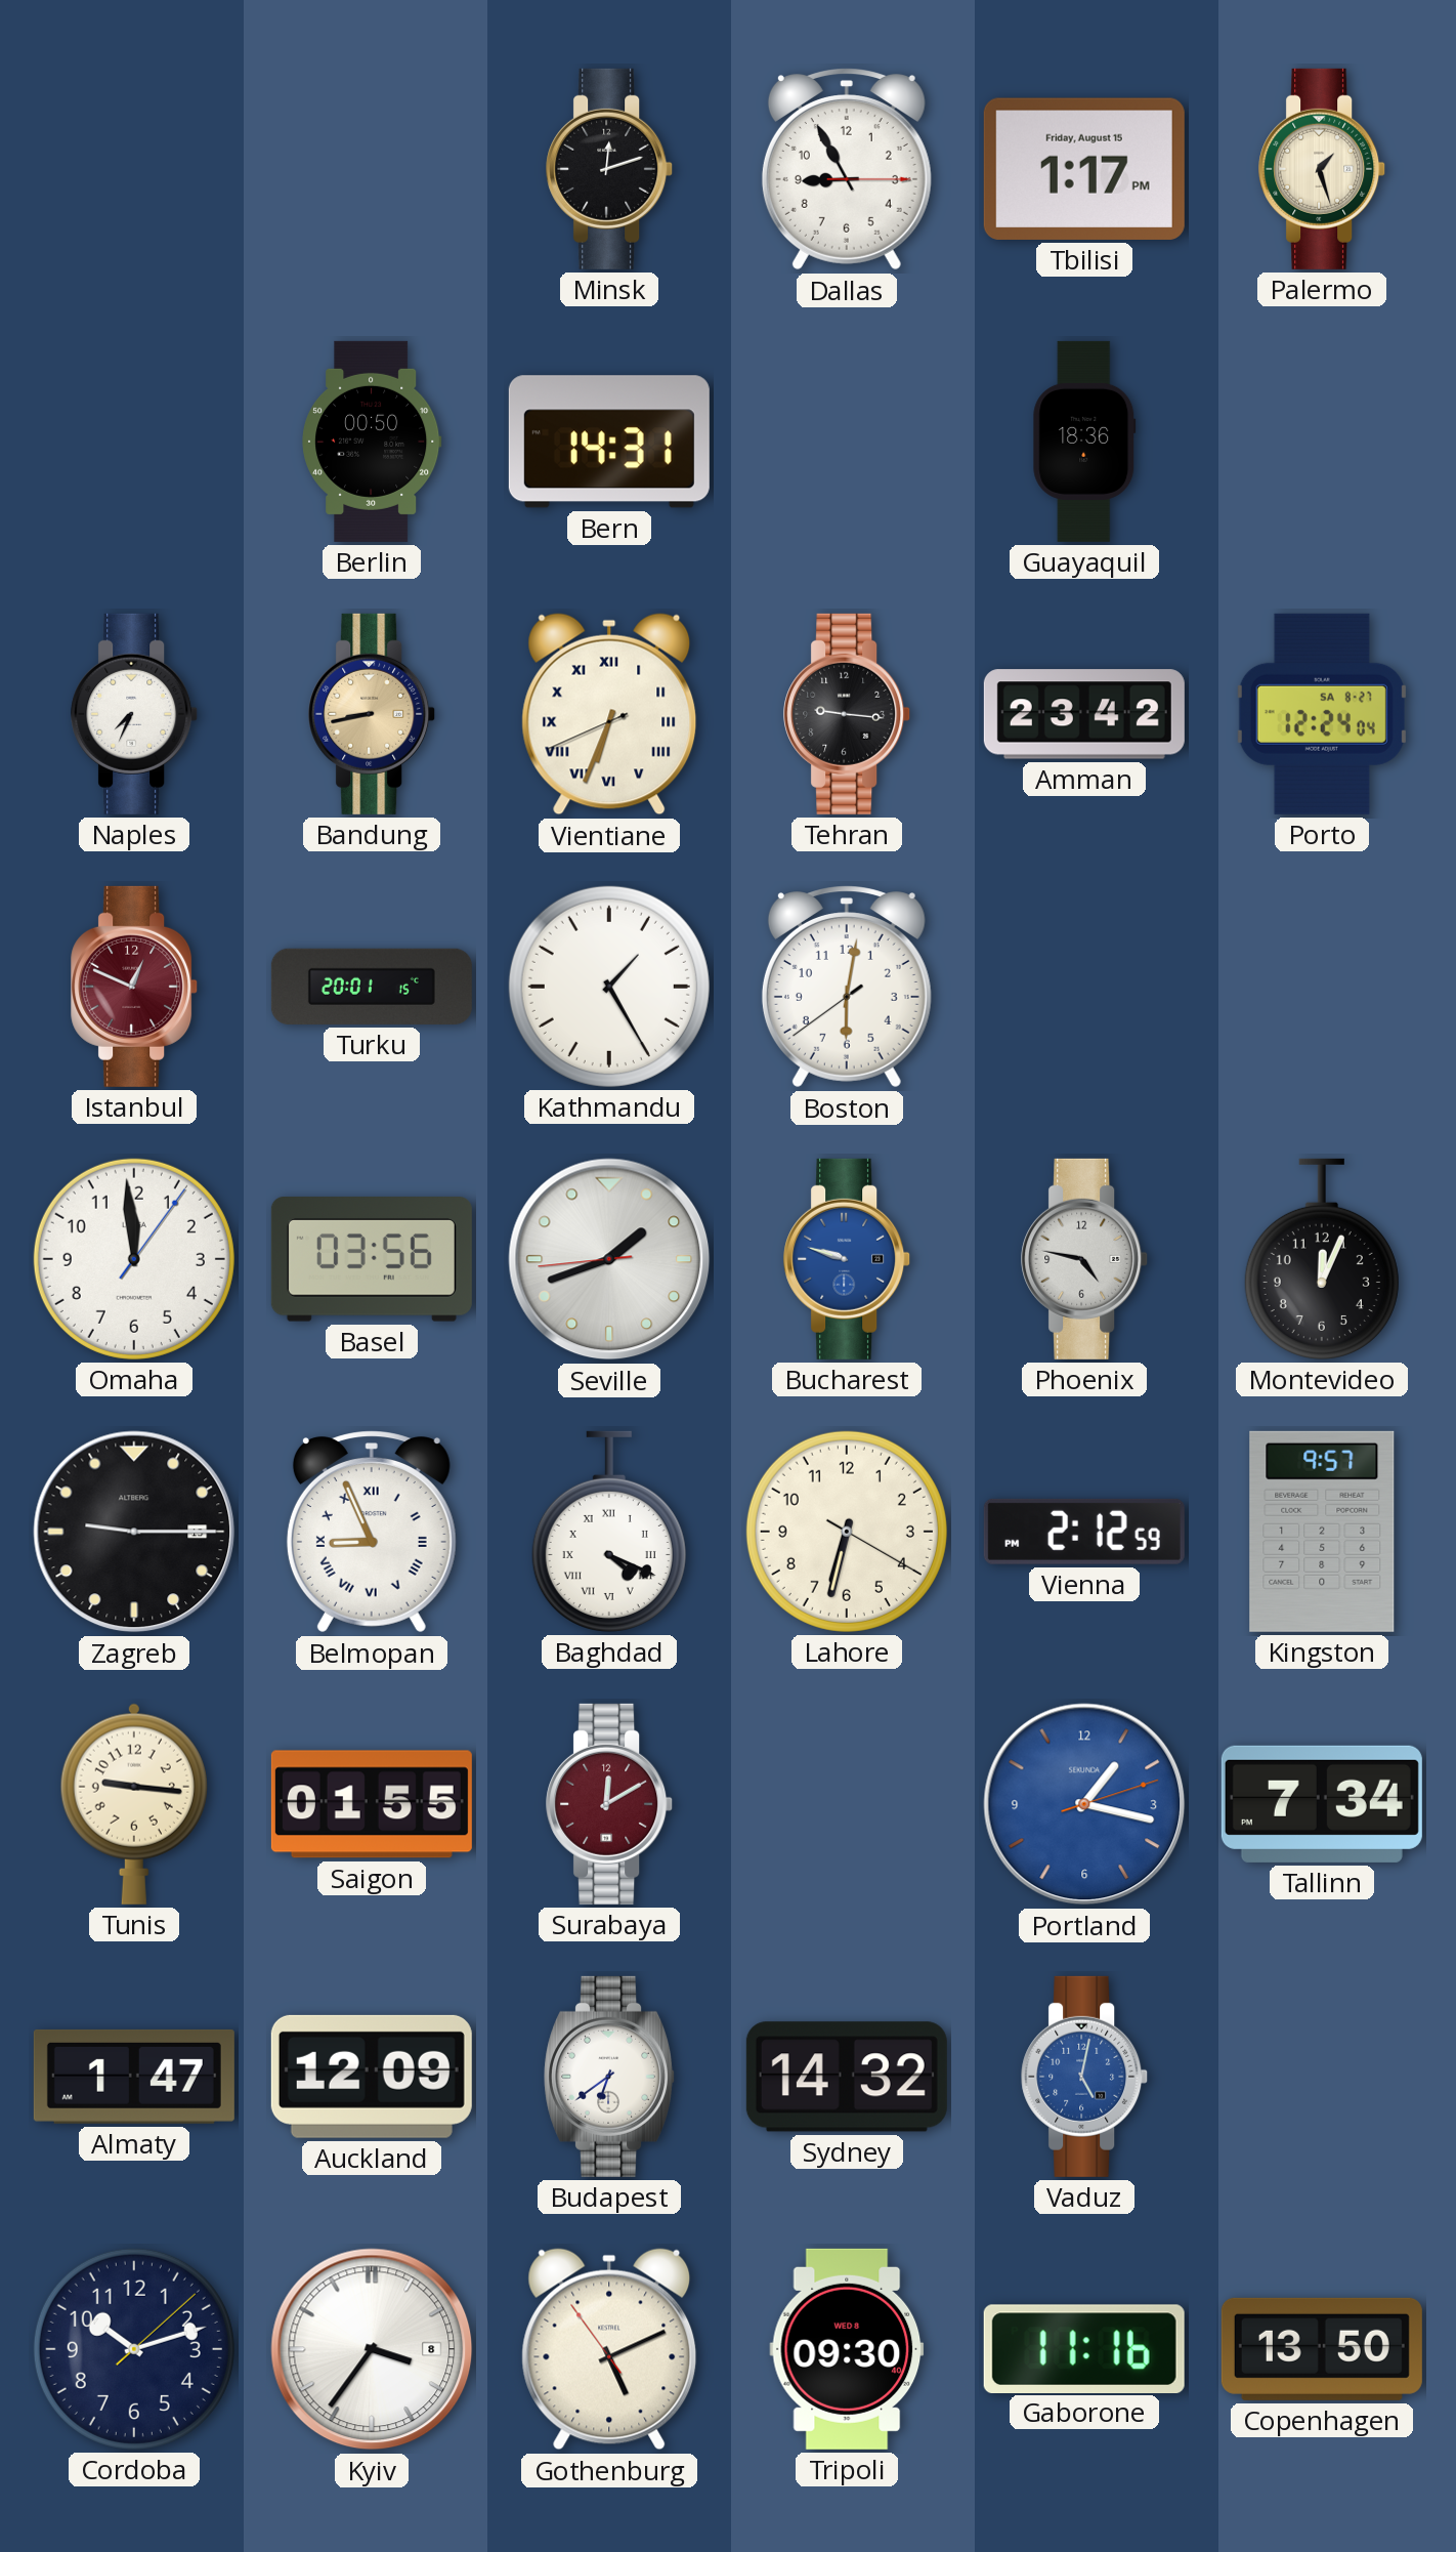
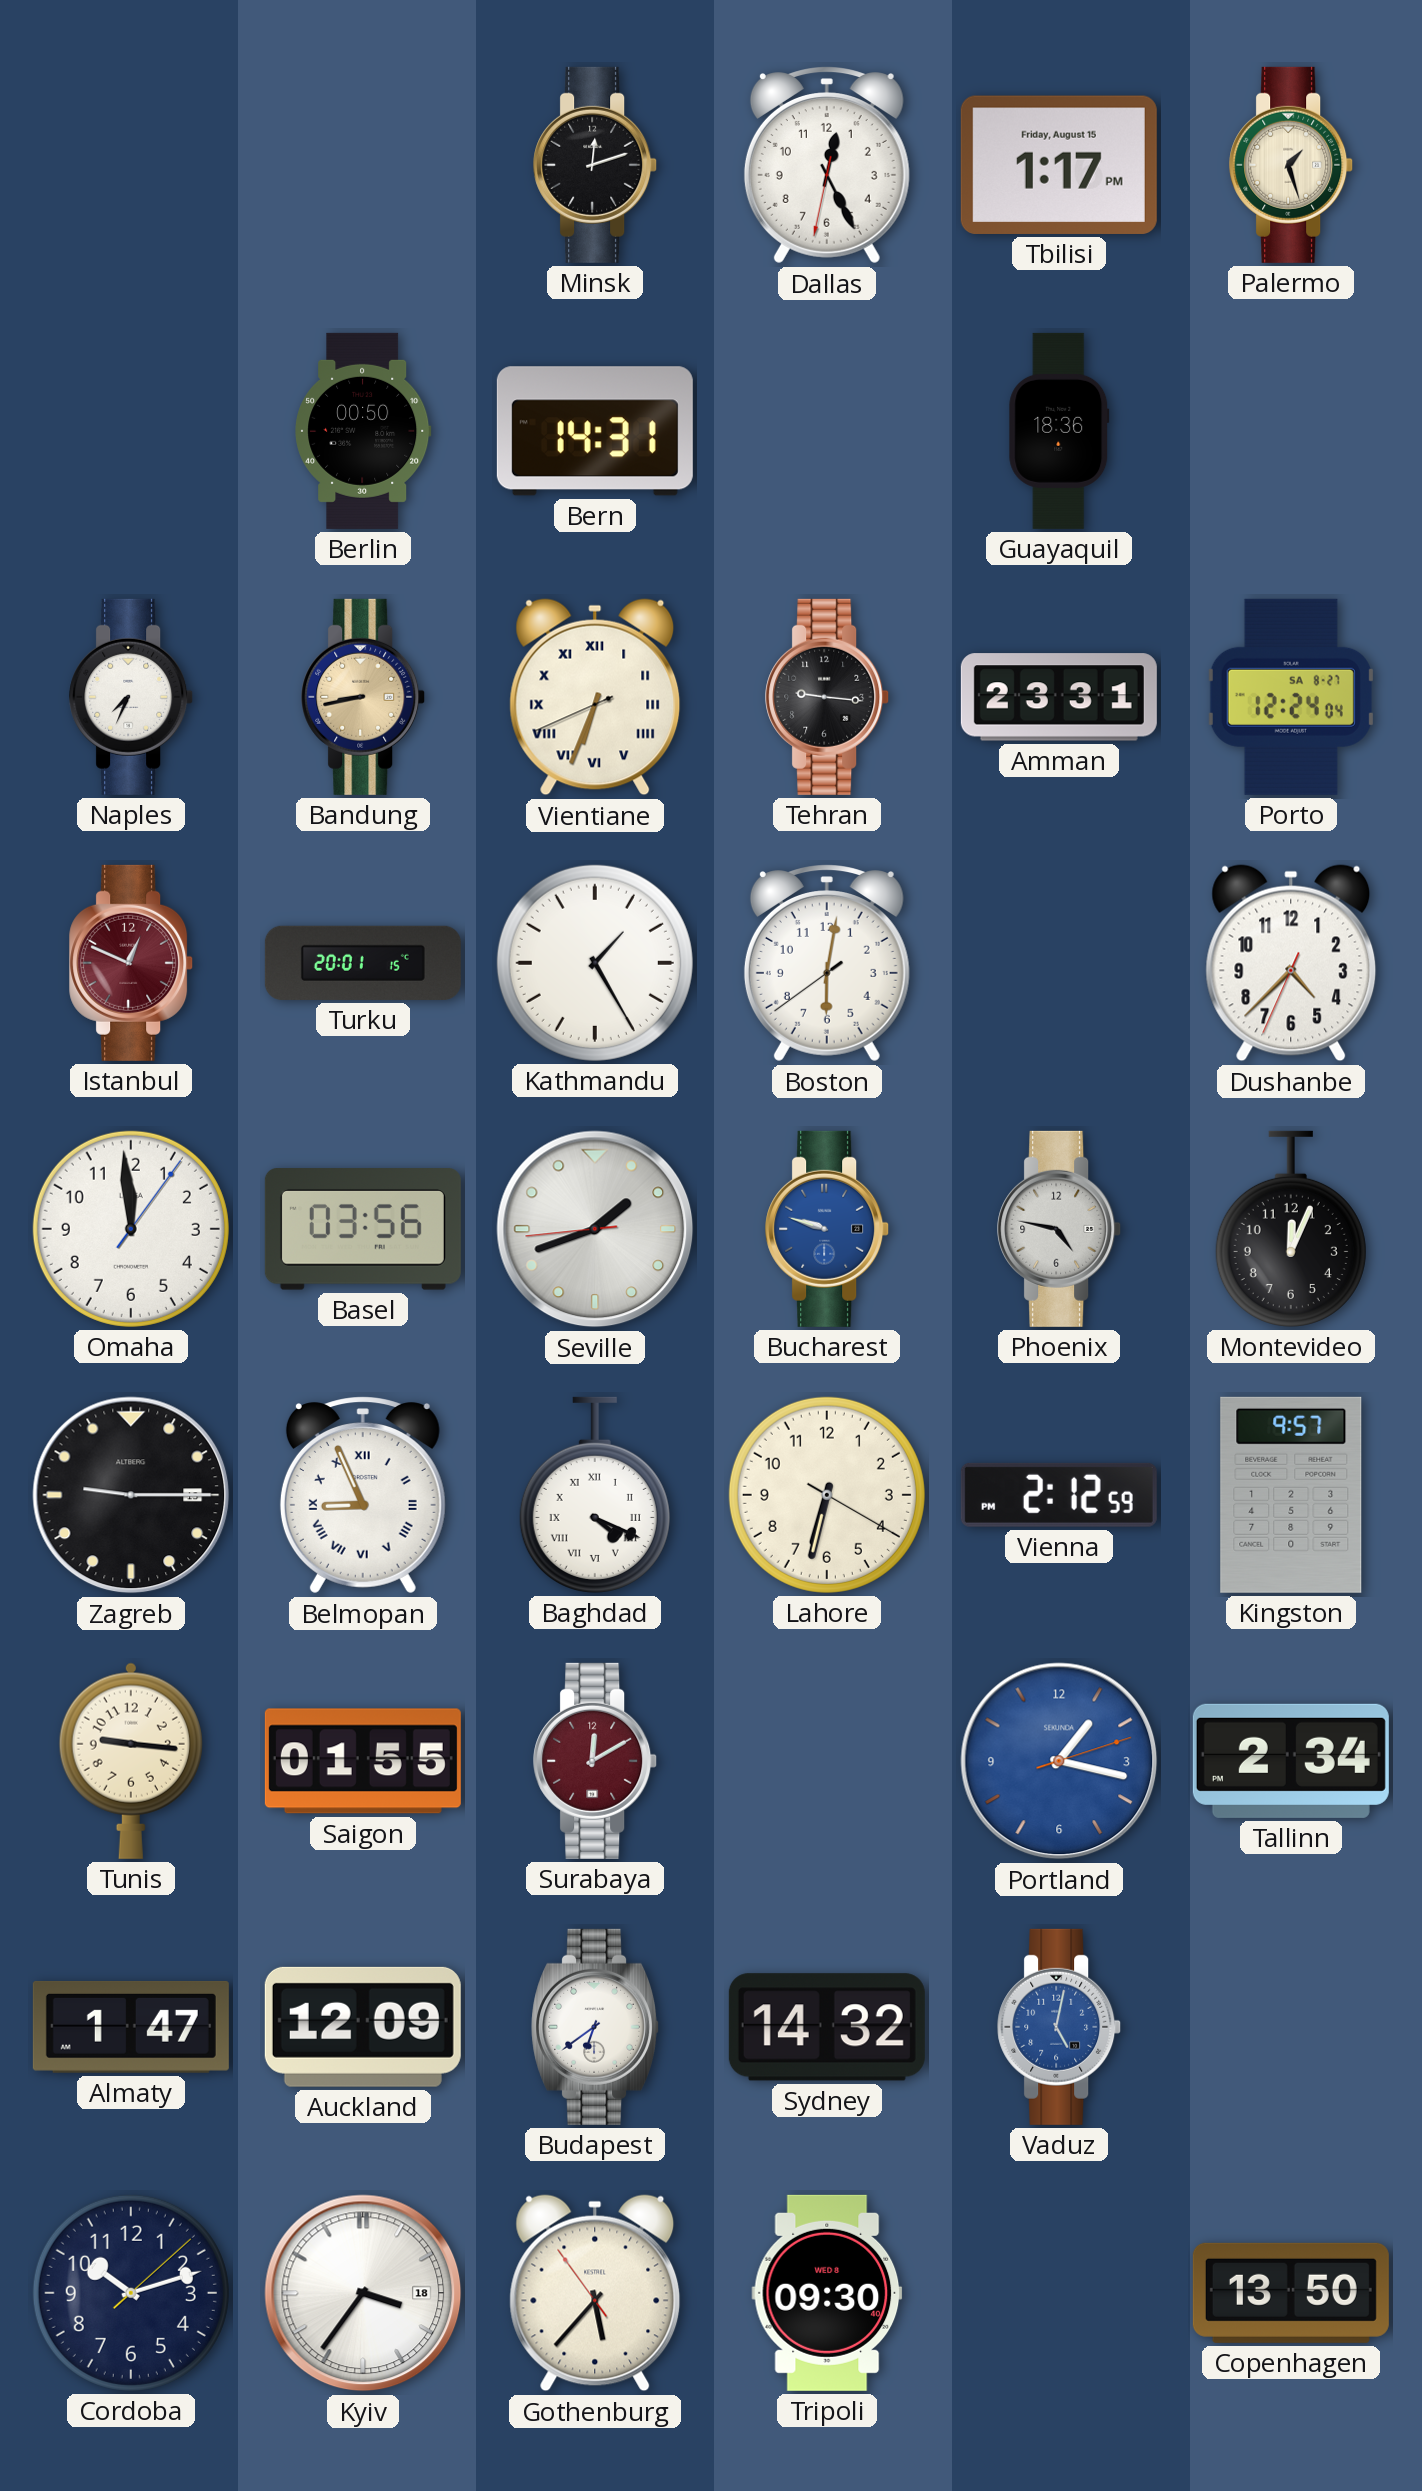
Dallas: 8:55 -> 12:25 (827, 165)
Amman: 23:42 -> 23:31 (1059, 697)
Dushanbe: none -> 4:37 (1291, 963)
Tallinn: 7:34 -> 2:34 (1291, 1761)
Kyiv date: 8 -> 18 (363, 2293)
Gothenburg: 5:10 -> 5:36 (595, 2293)
Gaborone: 11:16 -> none (1084, 2348)
